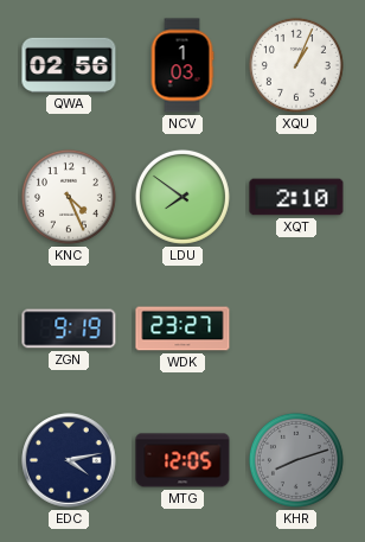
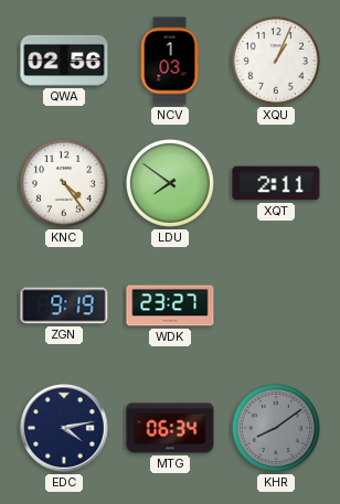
KNC: 4:26 -> 4:24 (64, 183)
XQT: 2:10 -> 2:11 (276, 183)
MTG: 12:05 -> 06:34 (170, 428)
KHR: 8:12 -> 8:09 (276, 428)
